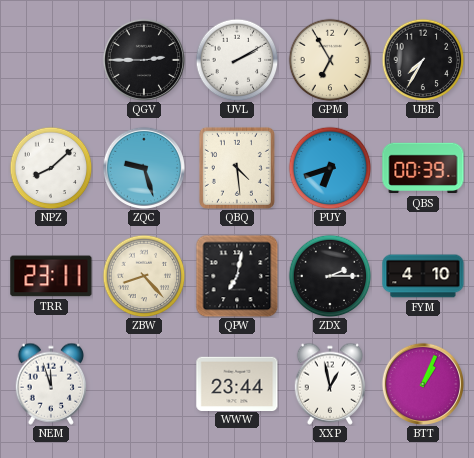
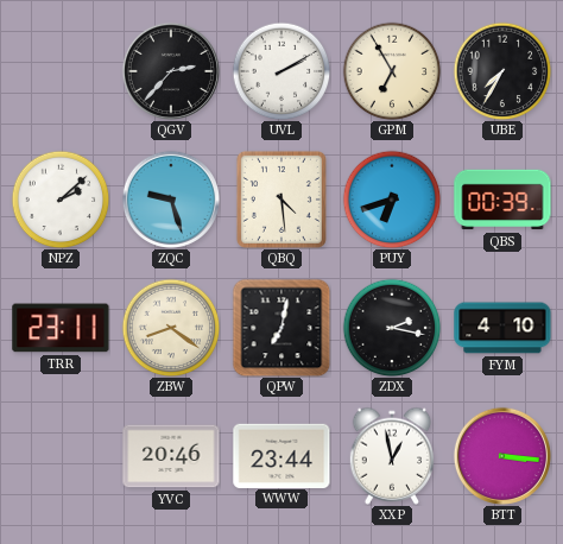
QGV: 2:45 -> 2:37 (171, 71)
NPZ: 8:08 -> 2:08 (61, 200)
ZBW: 8:23 -> 8:21 (171, 328)
ZDX: 2:15 -> 2:17 (392, 328)
NEM: 11:57 -> none (51, 384)
YVC: none -> 20:46 (171, 456)
BTT: 1:04 -> 3:16 (502, 456)
